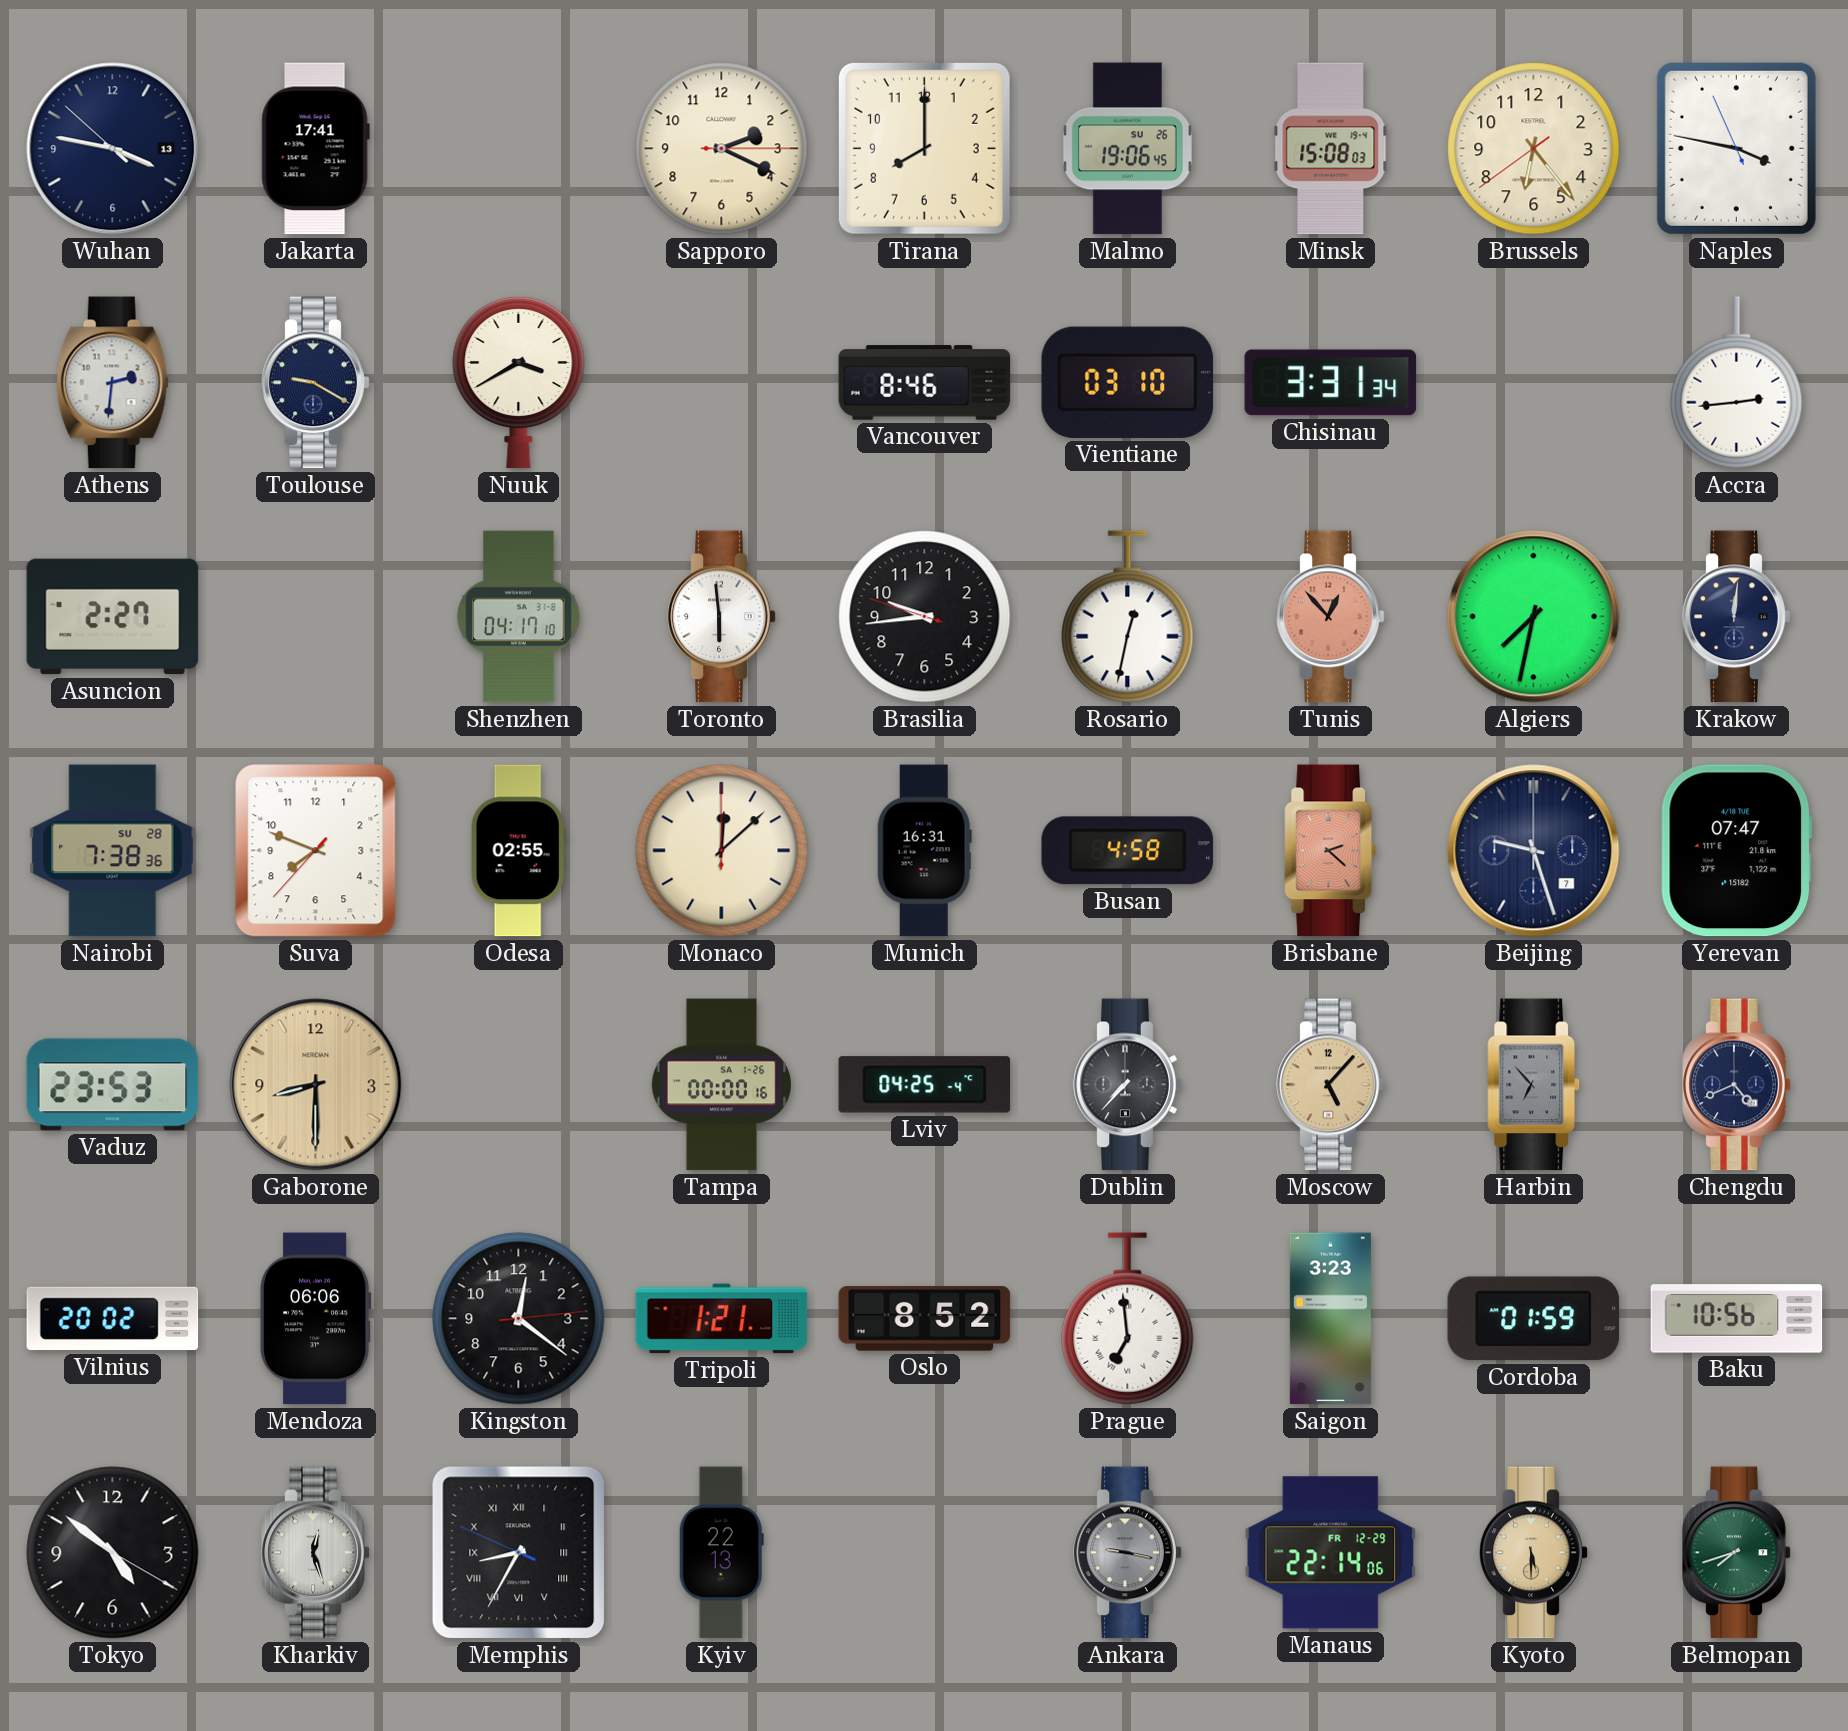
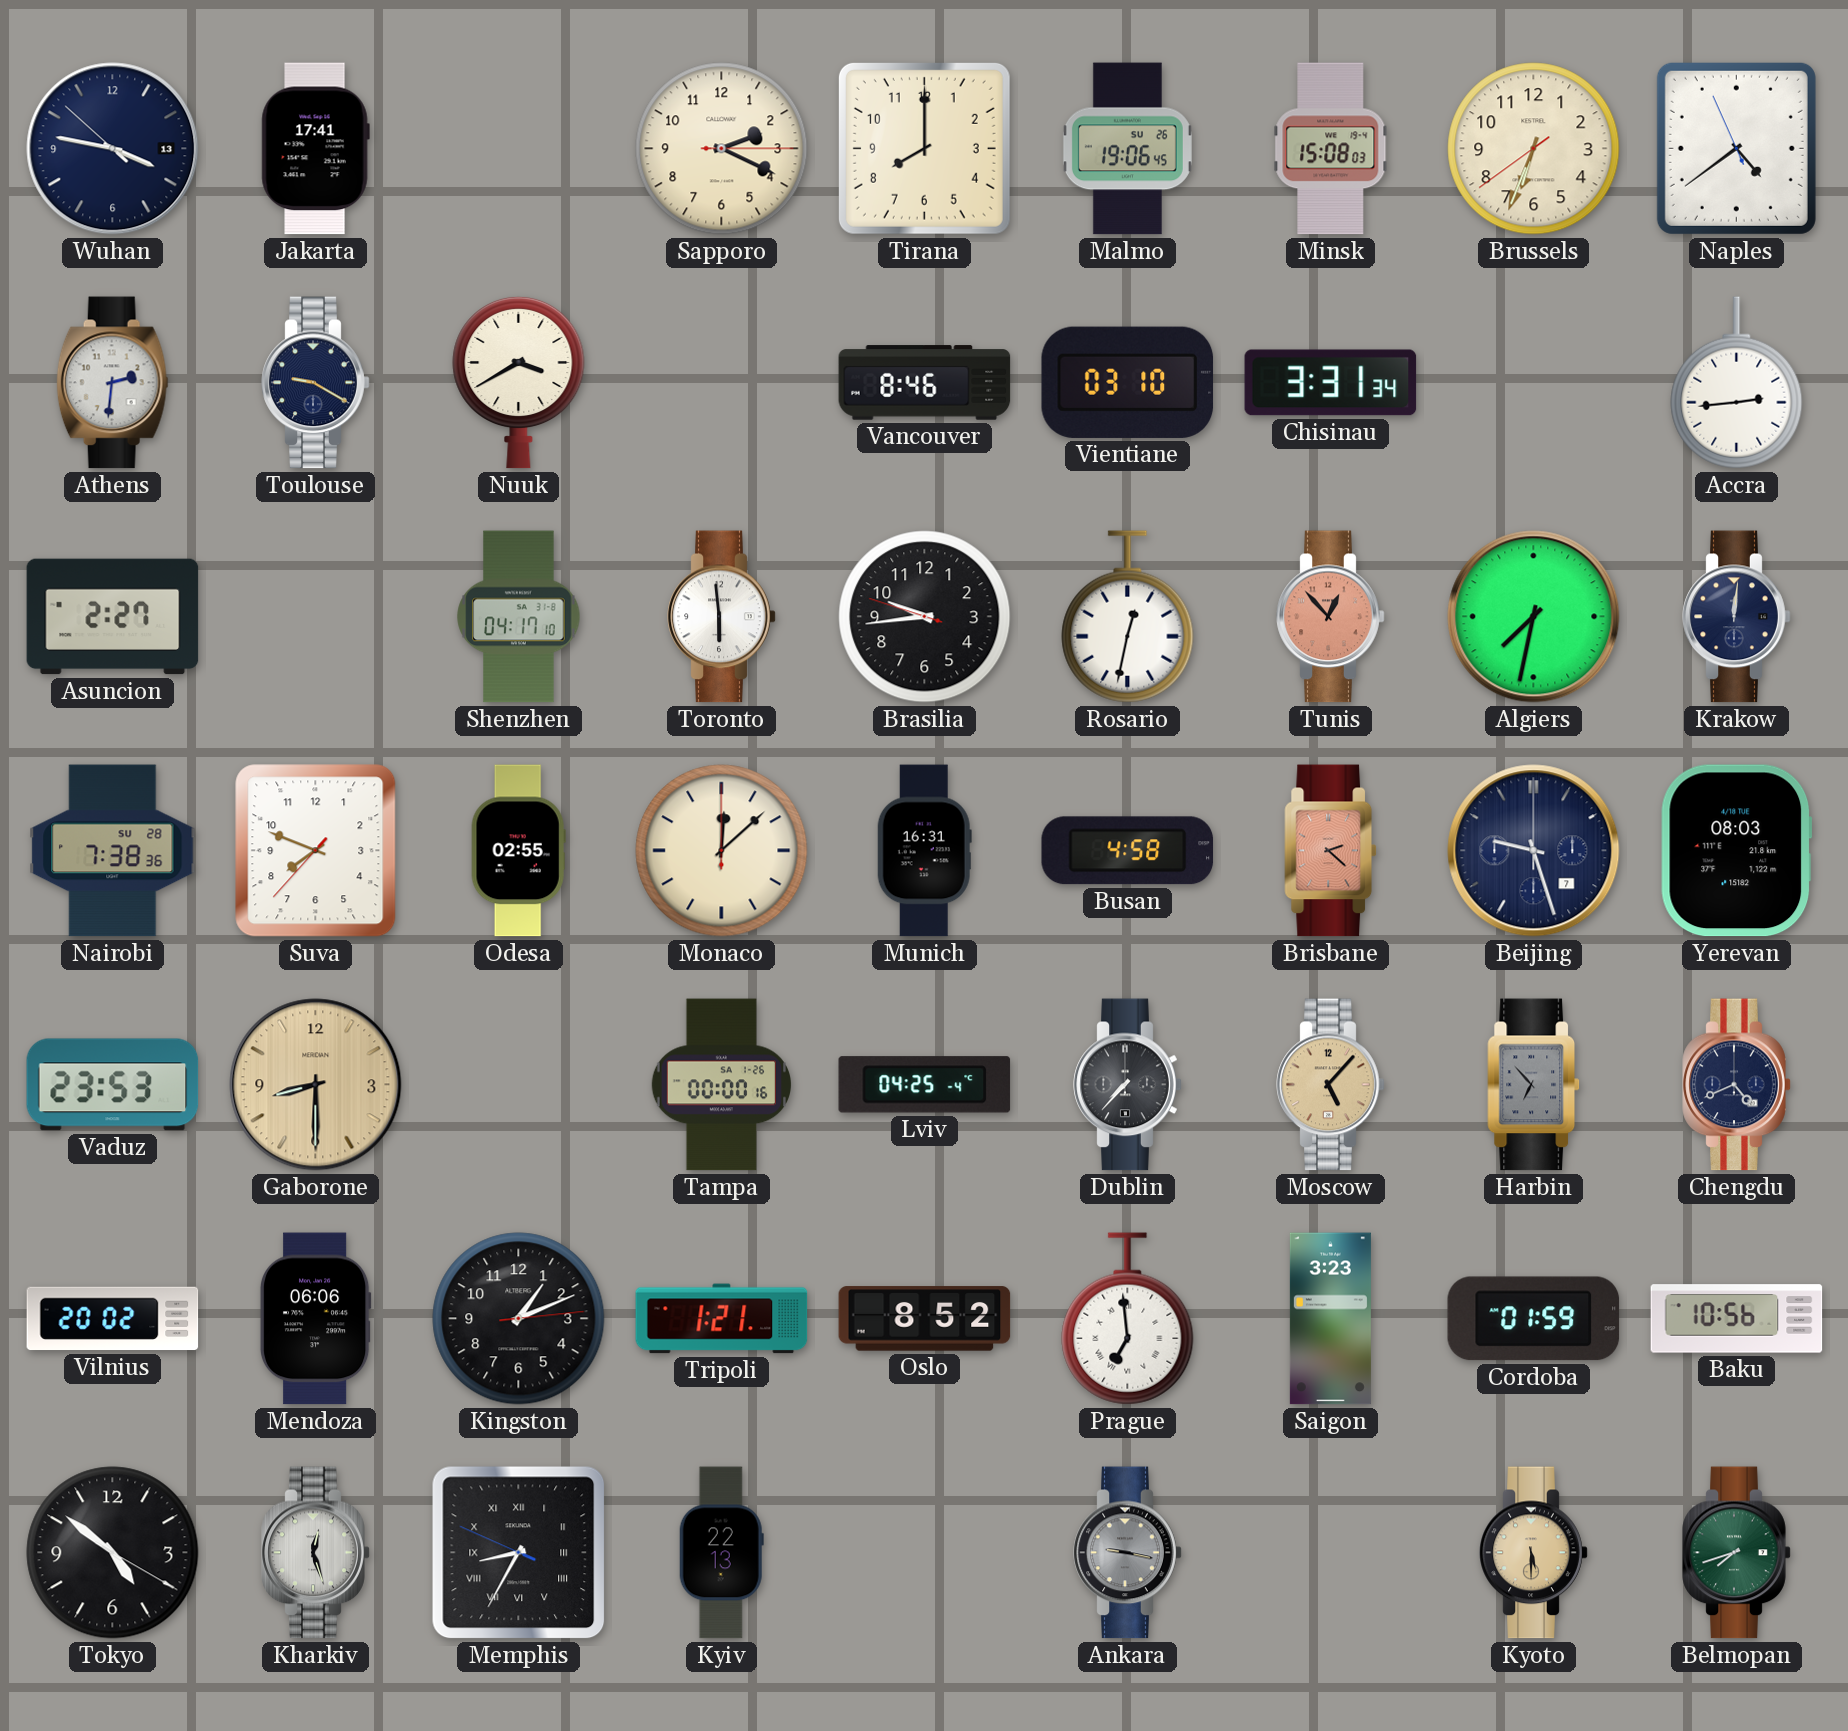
Brussels: 6:23 -> 6:33 (1534, 149)
Naples: 3:46 -> 4:38 (1736, 148)
Yerevan: 07:47 -> 08:03 (1737, 851)
Kingston: 12:21 -> 1:11 (519, 1319)
Manaus: 22:14 -> none (1331, 1553)
